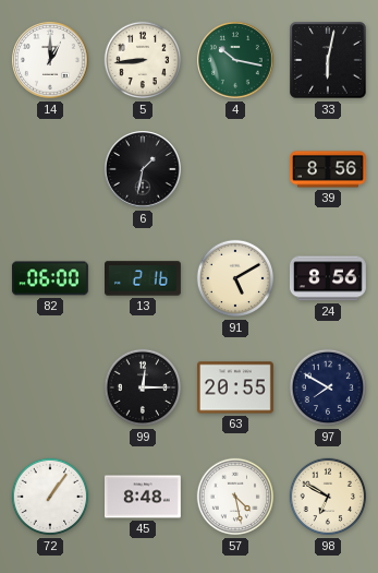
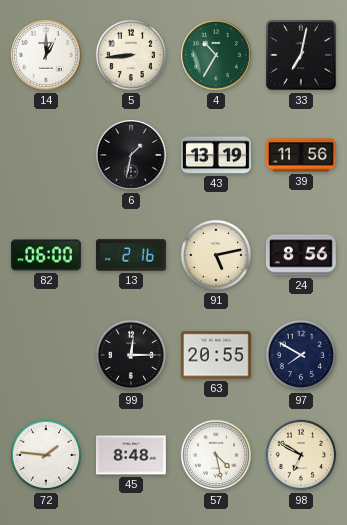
4: 10:17 -> 10:35 (216, 55)
33: 6:02 -> 7:02 (301, 55)
43: none -> 13:19 (217, 155)
39: 8:56 -> 11:56 (302, 155)
91: 5:10 -> 5:13 (216, 255)
72: 1:06 -> 1:46 (46, 455)
